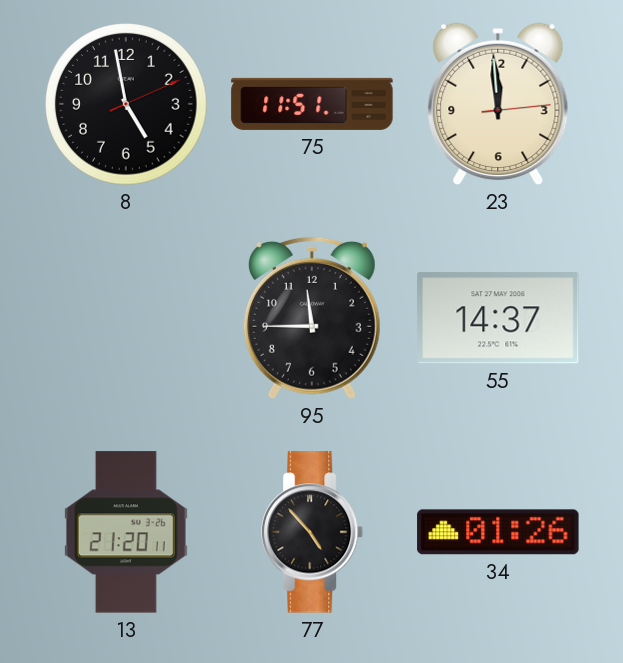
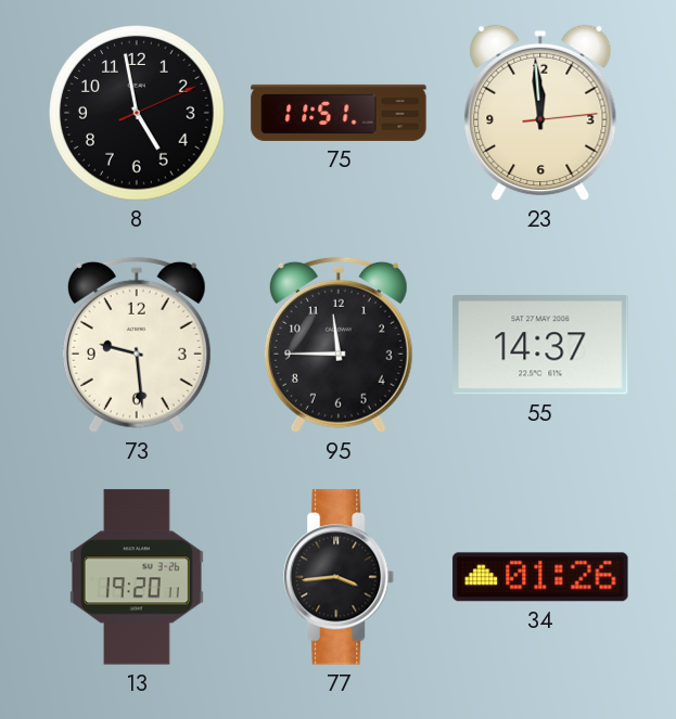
73: none -> 9:29 (137, 345)
13: 21:20 -> 19:20 (137, 577)
77: 4:53 -> 3:44 (339, 577)
